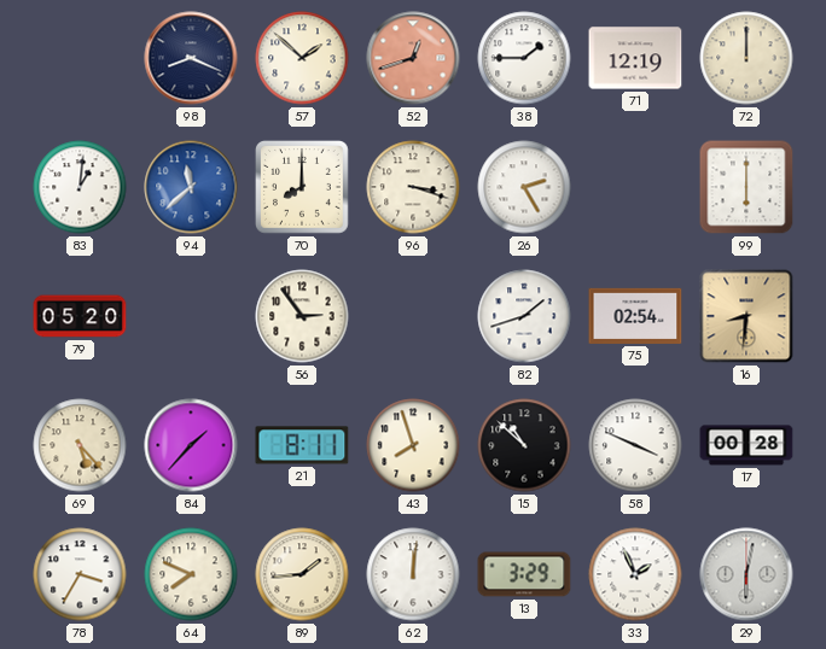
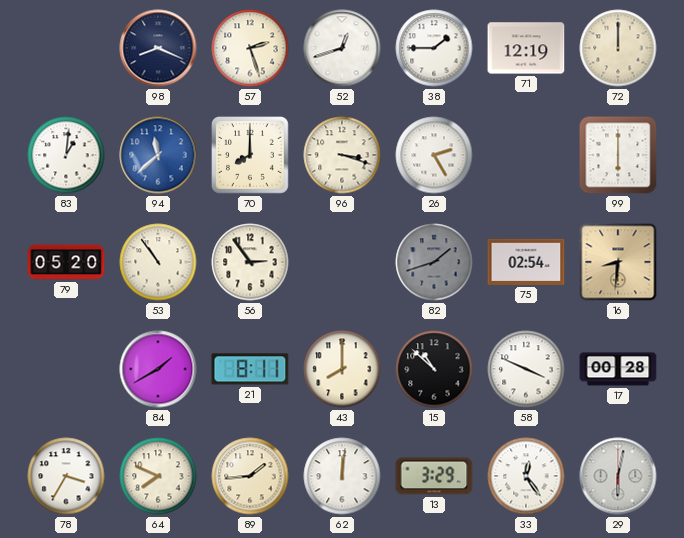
57: 1:52 -> 2:27 (250, 48)
52 dial: salmon -> white (342, 48)
53: none -> 10:54 (158, 262)
82 dial: white -> grey (434, 262)
69: 5:23 -> none (80, 445)
84: 1:37 -> 1:40 (158, 369)
43: 7:57 -> 8:00 (342, 369)
33: 1:56 -> 12:24 (526, 476)
